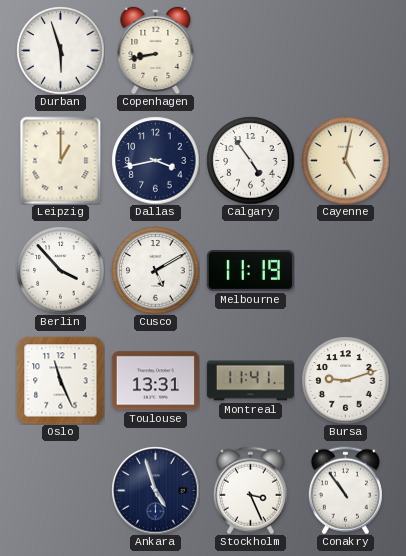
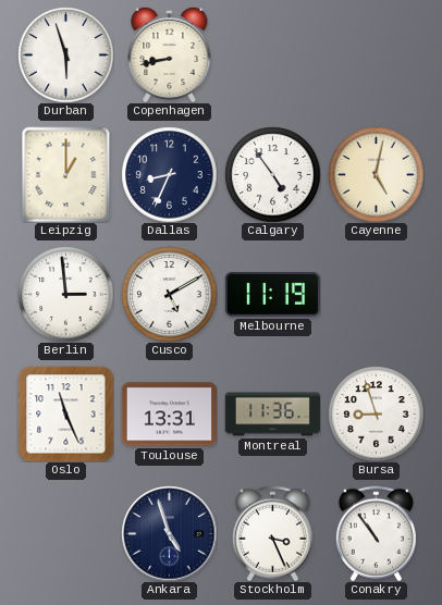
Dallas: 3:43 -> 8:34 (169, 174)
Berlin: 3:53 -> 2:59 (65, 294)
Montreal: 11:41 -> 11:36 (272, 415)
Bursa: 9:12 -> 8:57 (376, 413)
